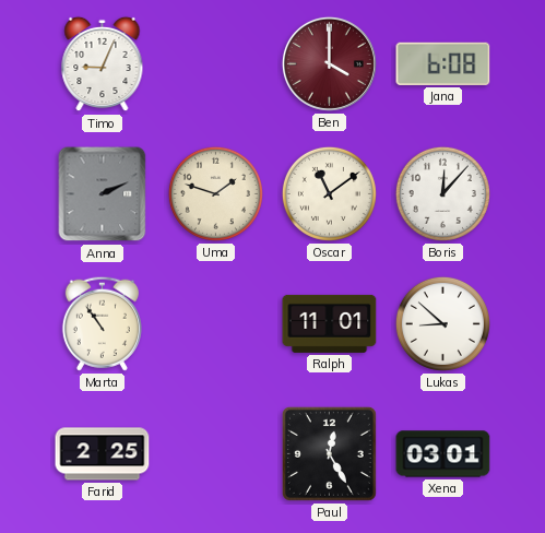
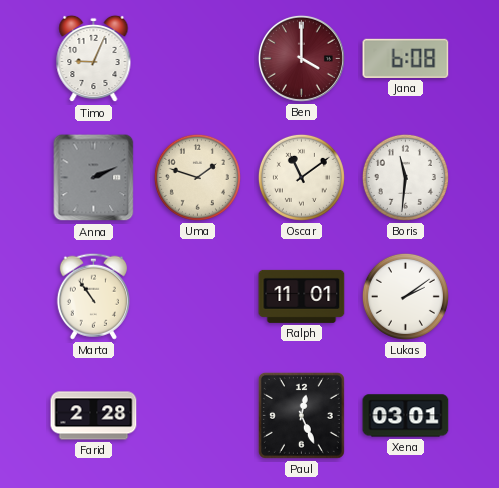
Boris: 12:07 -> 11:31 (405, 177)
Lukas: 8:52 -> 2:09 (405, 296)
Farid: 2:25 -> 2:28 (94, 416)
Paul: 12:25 -> 12:26 (301, 415)
